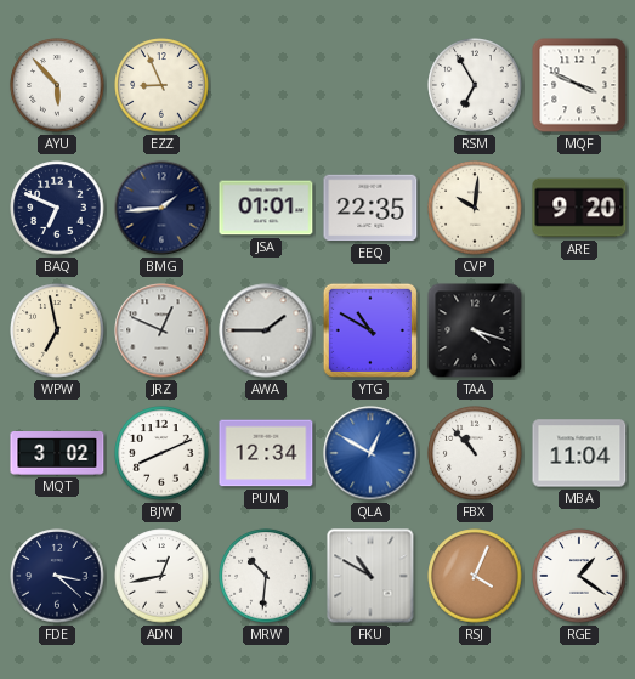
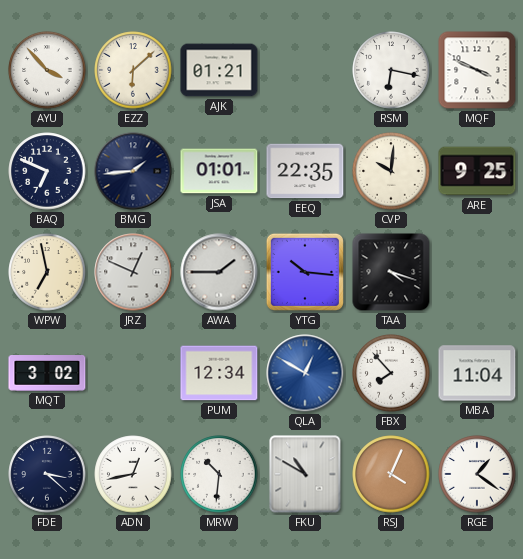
AYU: 5:53 -> 3:53 (47, 70)
EZZ: 8:56 -> 6:08 (133, 70)
AJK: none -> 01:21 (219, 70)
RSM: 6:55 -> 6:17 (391, 70)
ARE: 9:20 -> 9:25 (477, 171)
YTG: 10:50 -> 10:16 (305, 272)
BJW: 8:11 -> none (161, 453)
FBX: 10:53 -> 7:53 (391, 373)
